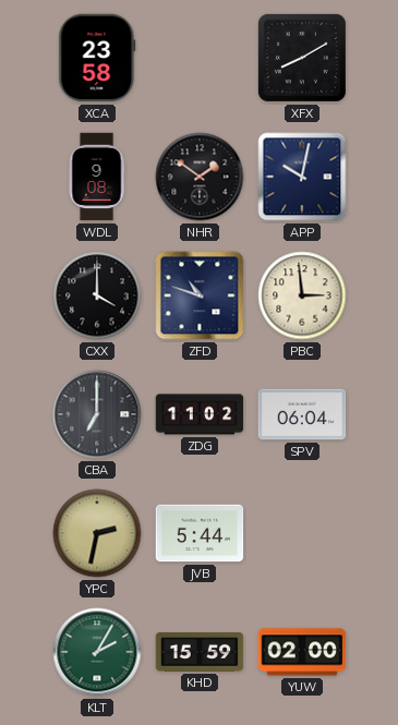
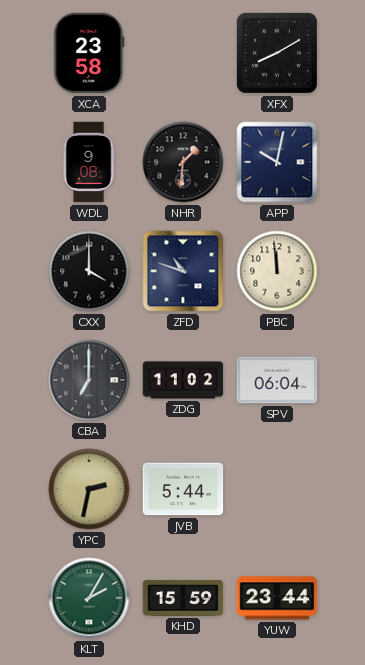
NHR: 1:51 -> 1:31 (183, 162)
PBC: 2:59 -> 11:59 (277, 271)
YUW: 02:00 -> 23:44 (277, 598)
